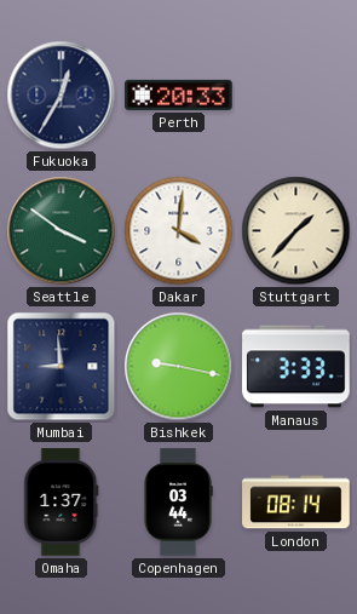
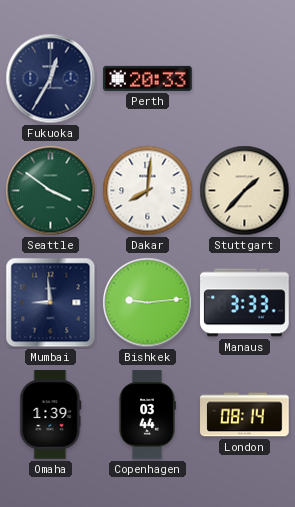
Dakar: 4:01 -> 8:01 (148, 191)
Bishkek: 9:17 -> 9:14 (148, 303)
Omaha: 1:37 -> 1:39 (51, 415)
